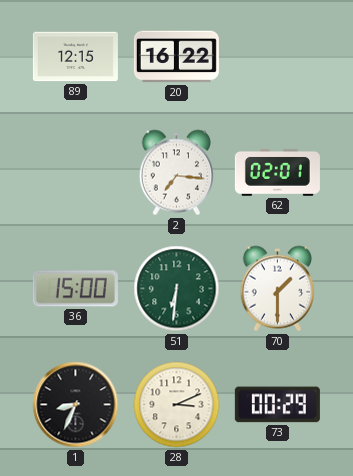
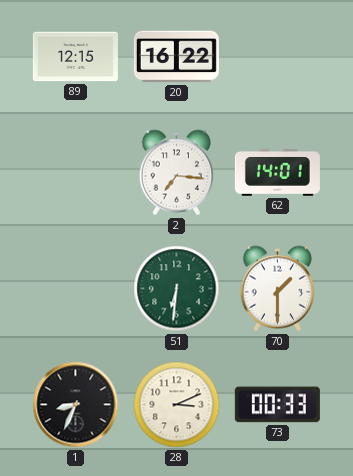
62: 02:01 -> 14:01 (277, 172)
36: 15:00 -> none (75, 289)
73: 00:29 -> 00:33 (277, 405)
